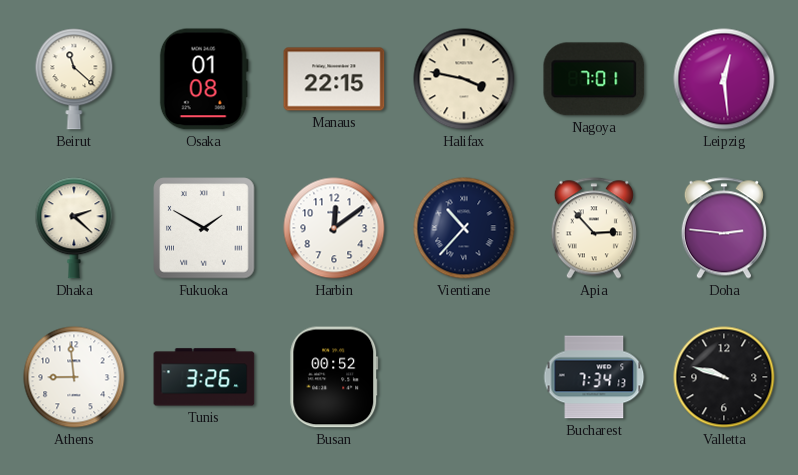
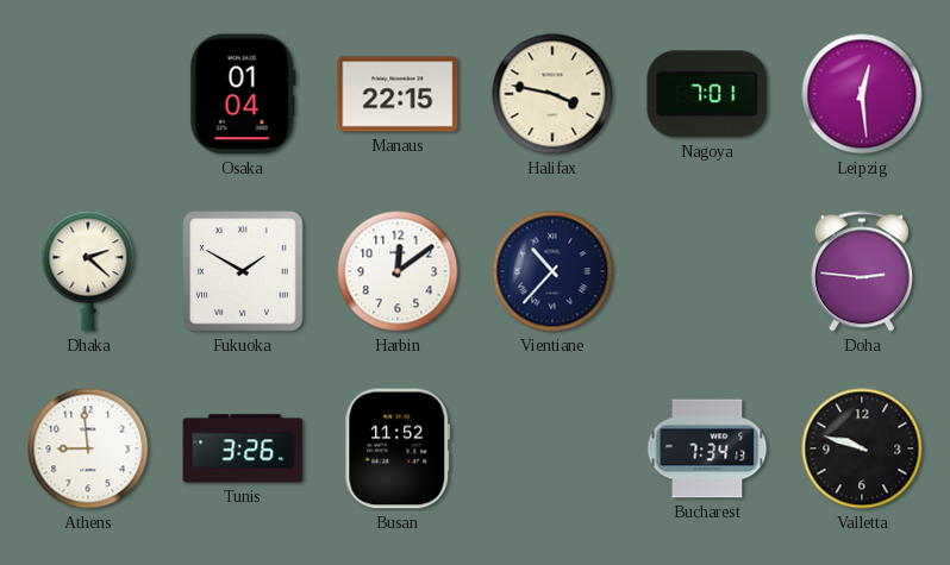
Beirut: 11:22 -> none (74, 79)
Osaka: 01:08 -> 01:04 (243, 94)
Apia: 2:53 -> none (594, 228)
Busan: 00:52 -> 11:52 (398, 448)
